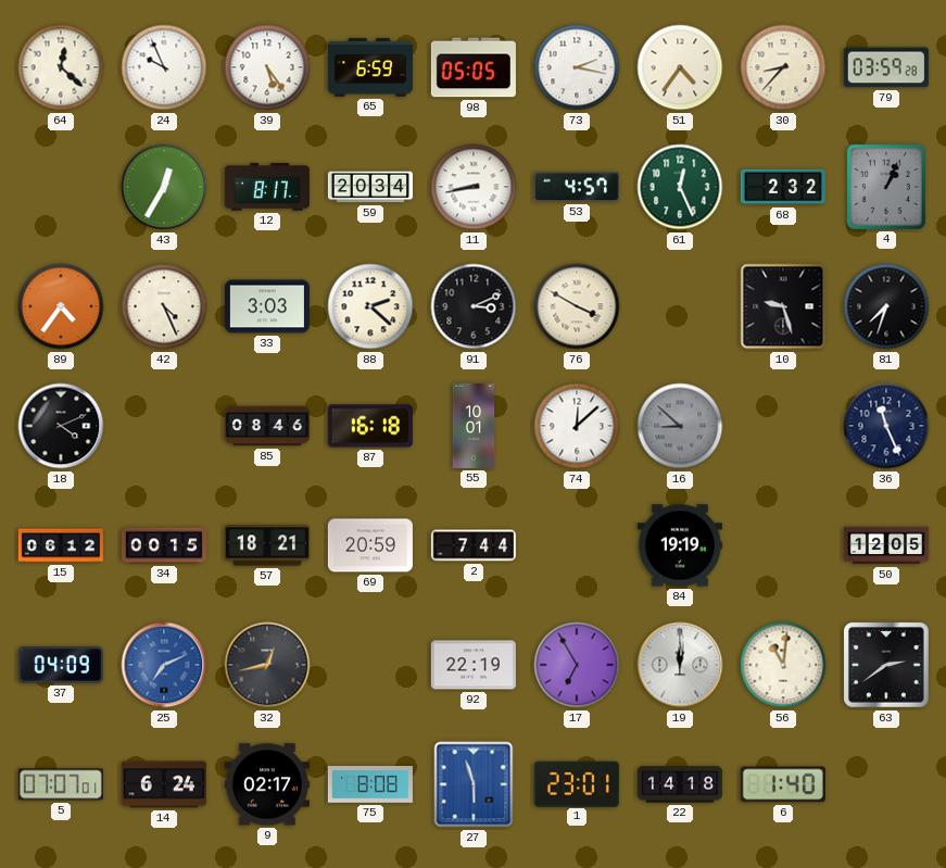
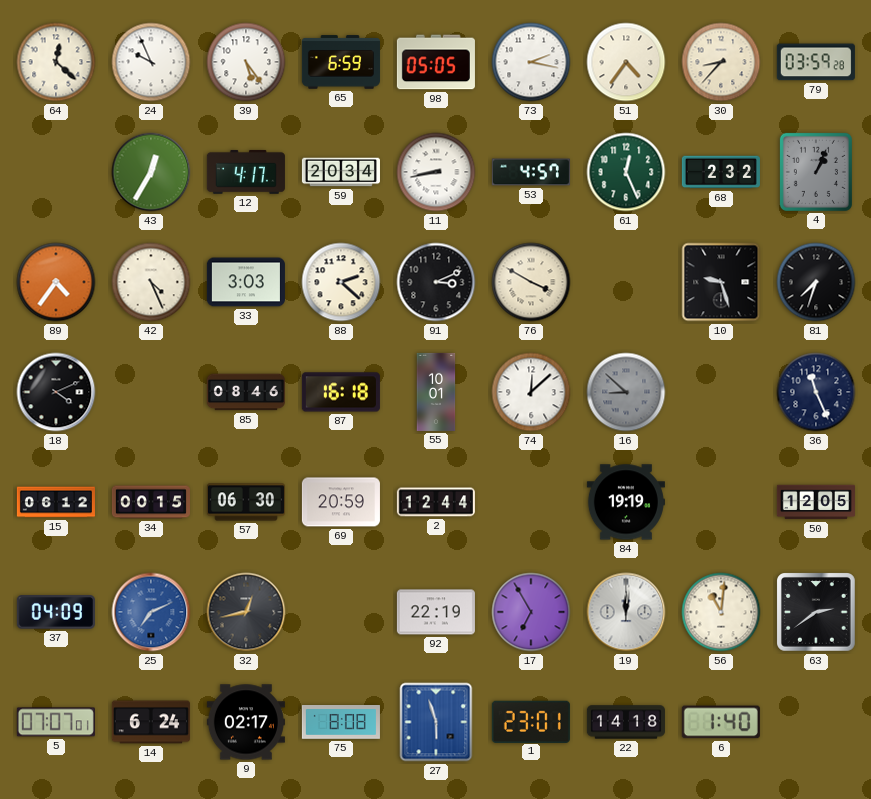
12: 8:17 -> 4:17 (246, 172)
57: 18:21 -> 06:30 (246, 502)
2: 7:44 -> 12:44 (436, 502)
